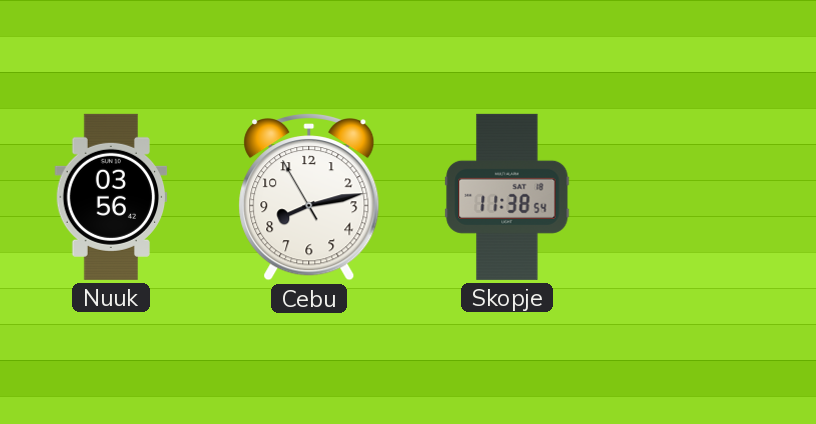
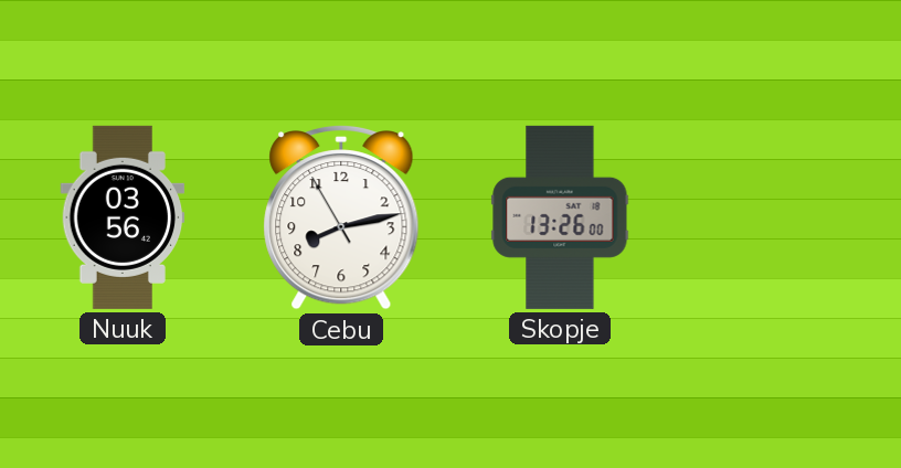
Skopje: 11:38 -> 13:26 (560, 217)
